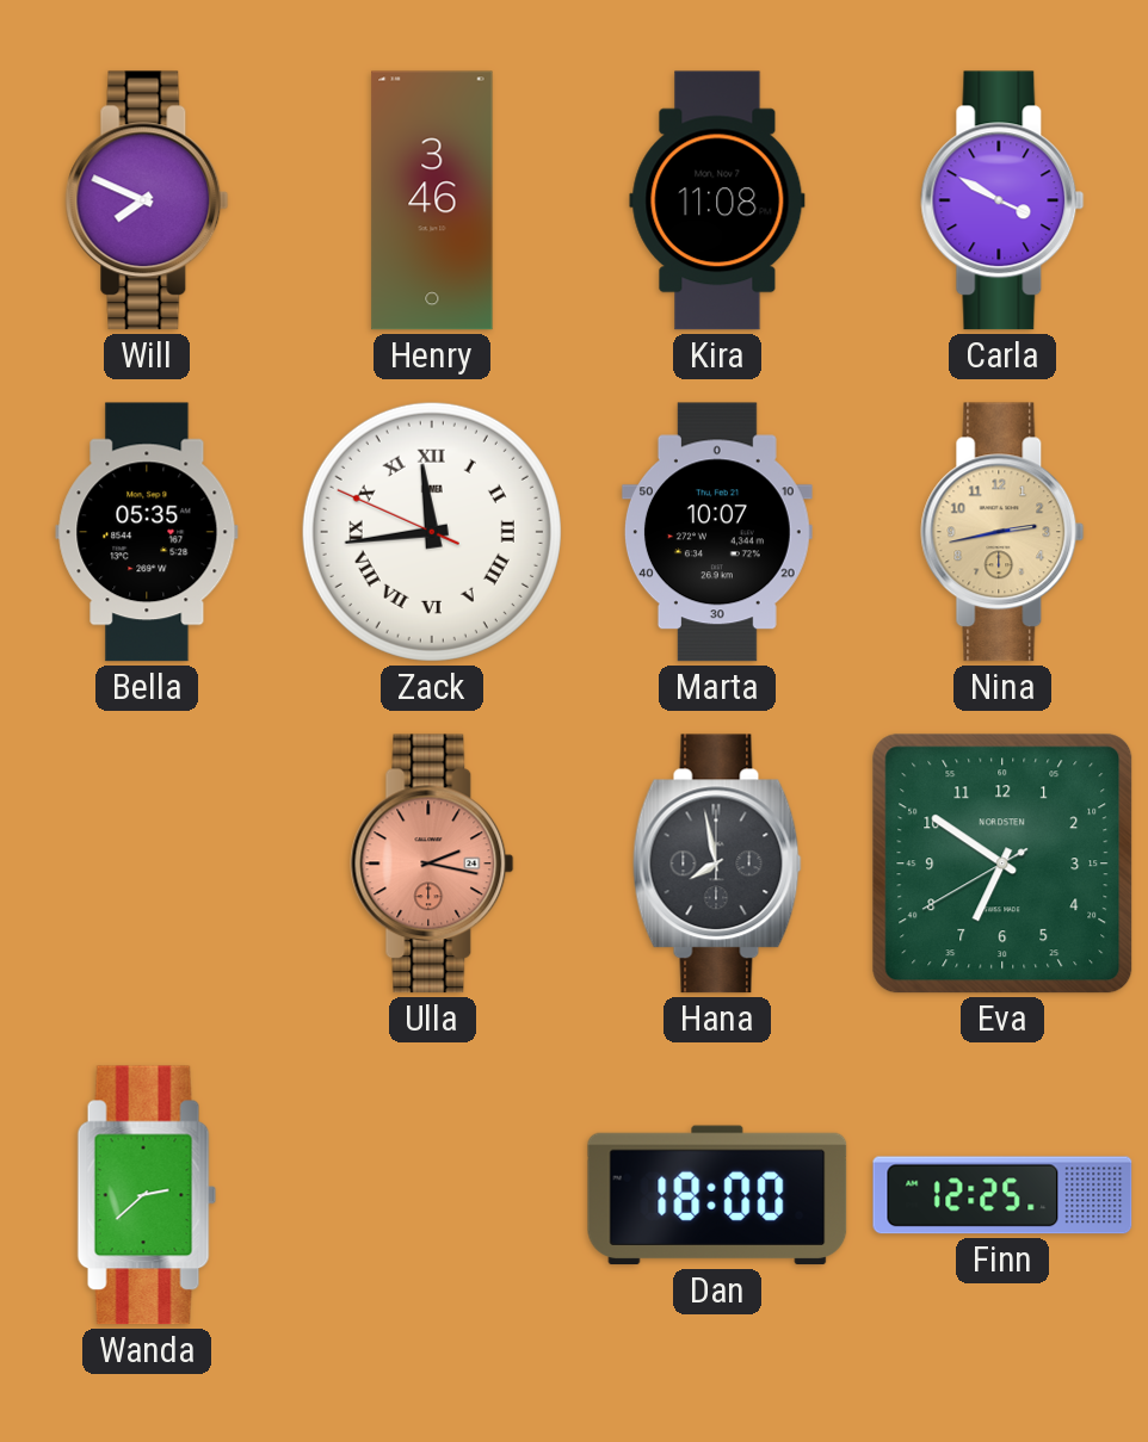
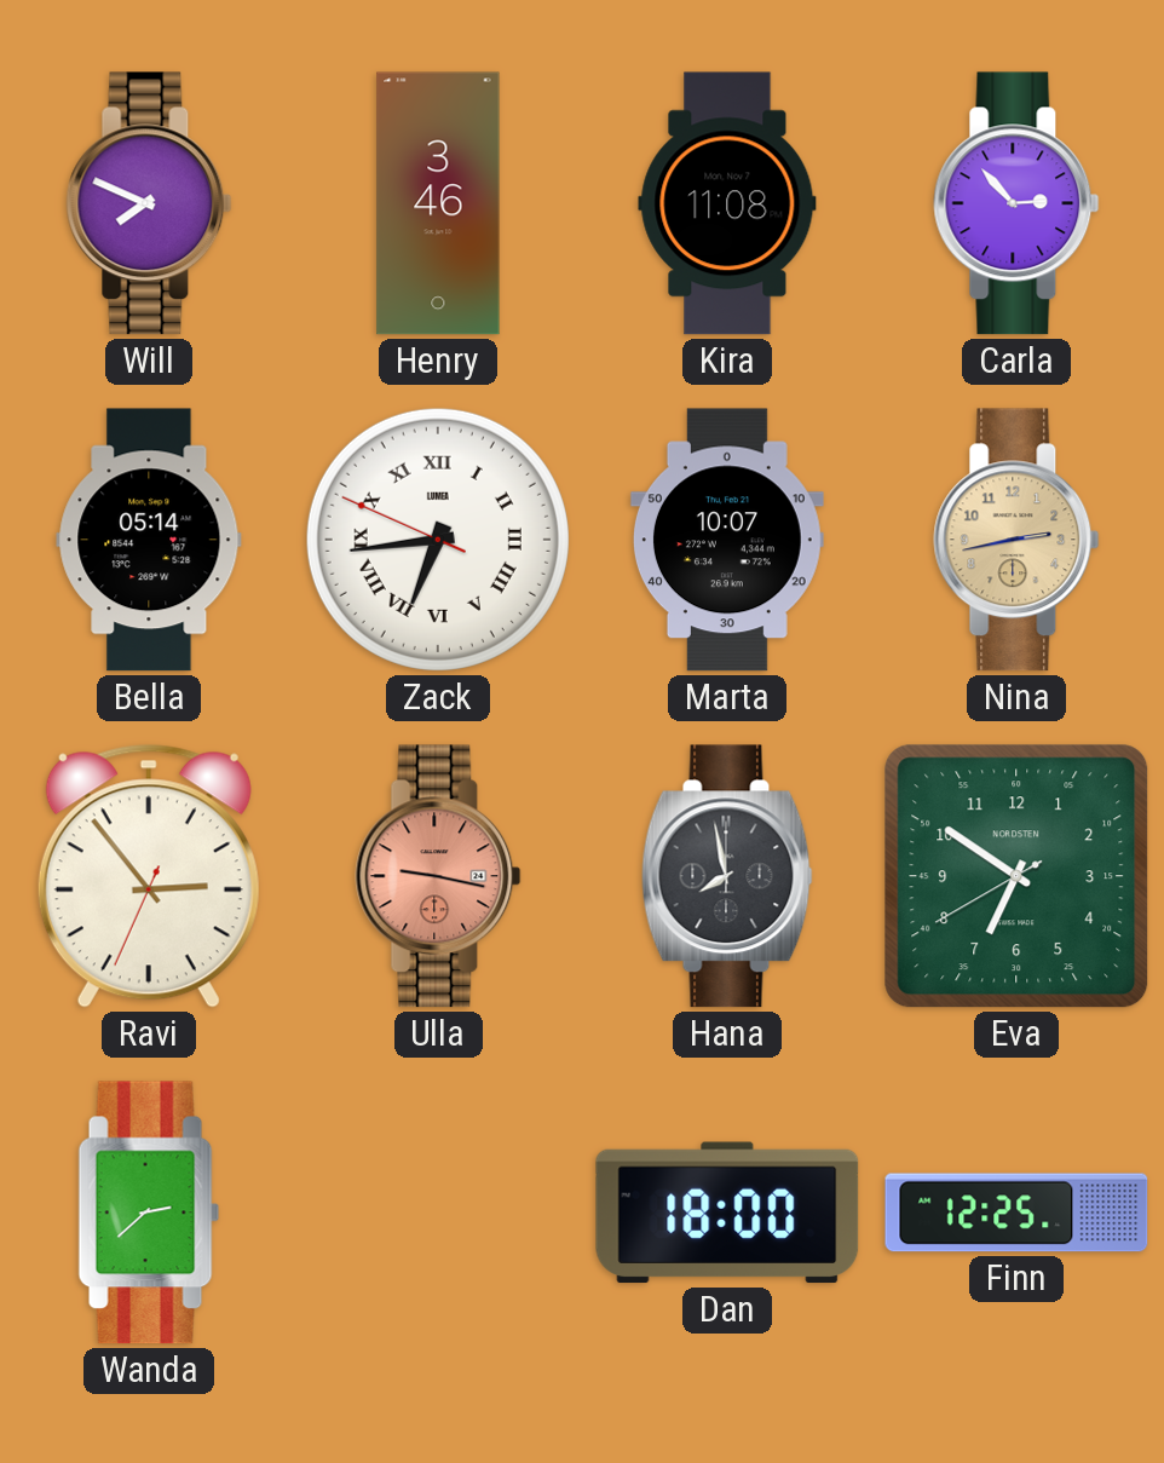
Carla: 3:50 -> 2:53 (1016, 203)
Bella: 05:35 -> 05:14 (149, 540)
Zack: 11:43 -> 6:43 (438, 540)
Ravi: none -> 2:53 (149, 876)
Ulla: 2:17 -> 9:17 (438, 876)
